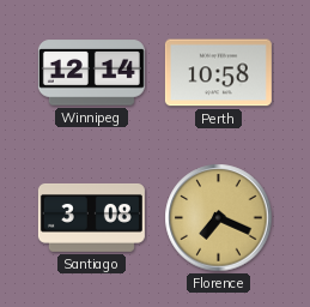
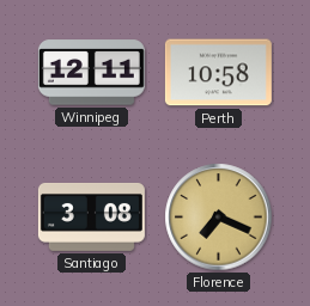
Winnipeg: 12:14 -> 12:11 (91, 73)
